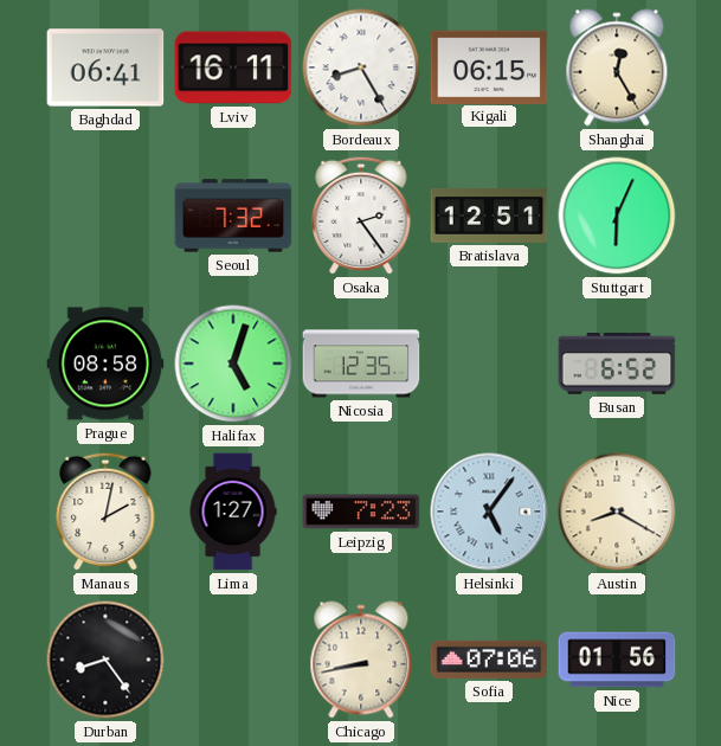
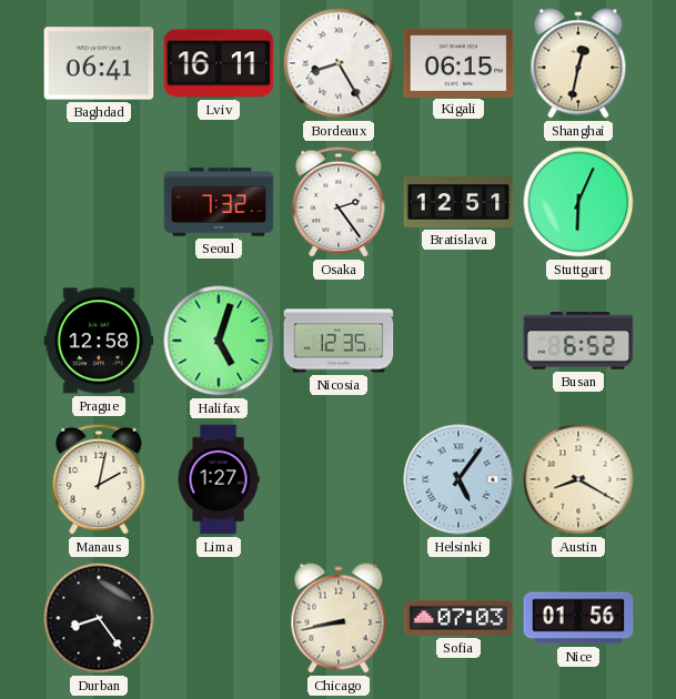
Shanghai: 12:25 -> 12:32 (578, 63)
Prague: 08:58 -> 12:58 (99, 341)
Leipzig: 7:23 -> none (361, 512)
Sofia: 07:06 -> 07:03 (458, 618)
